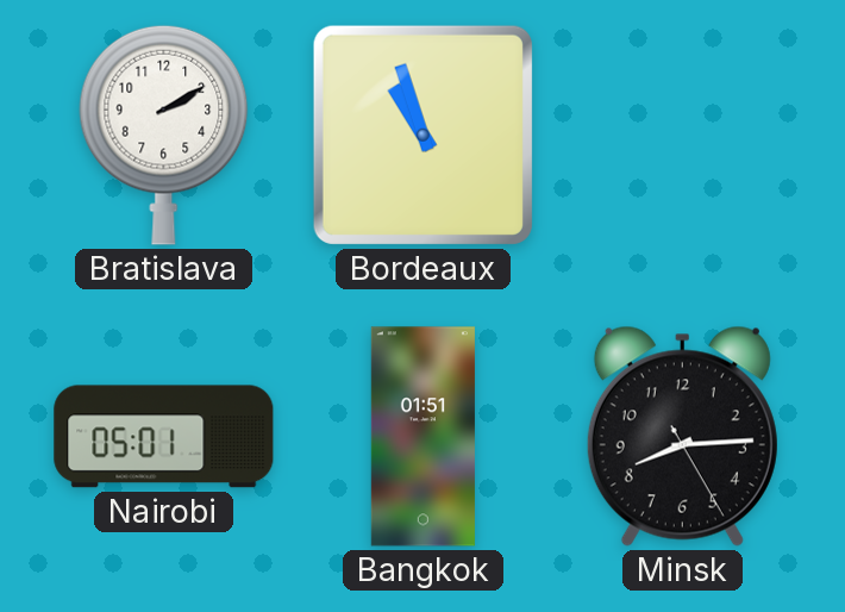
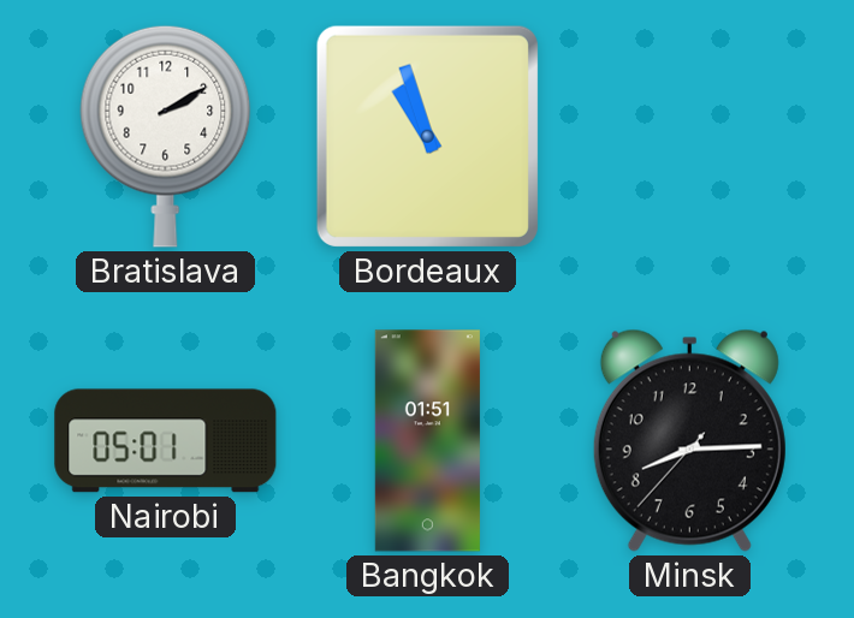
Minsk: 8:14:25 -> 8:14:37 (689, 440)
